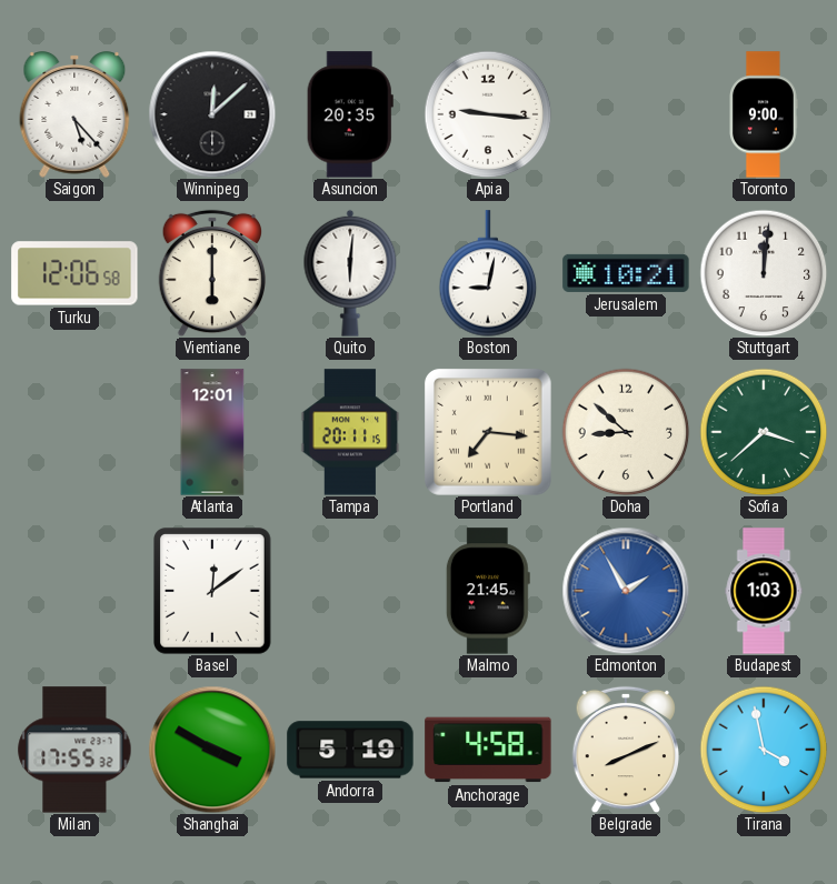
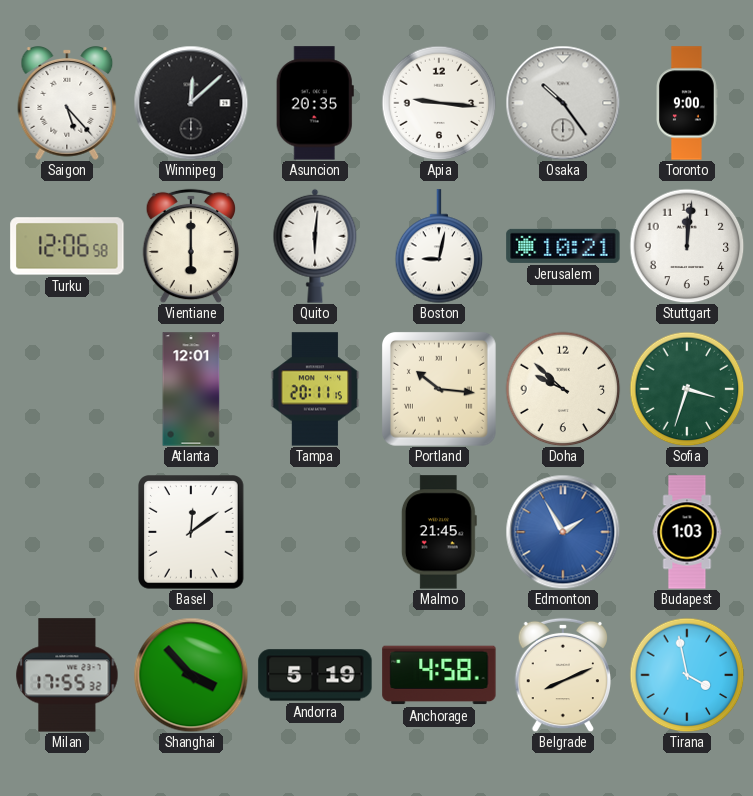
Osaka: none -> 10:24 (563, 103)
Portland: 7:16 -> 10:16 (439, 389)
Doha: 8:52 -> 9:52 (563, 389)
Sofia: 3:38 -> 3:33 (687, 389)
Shanghai: 3:50 -> 3:53 (191, 675)
